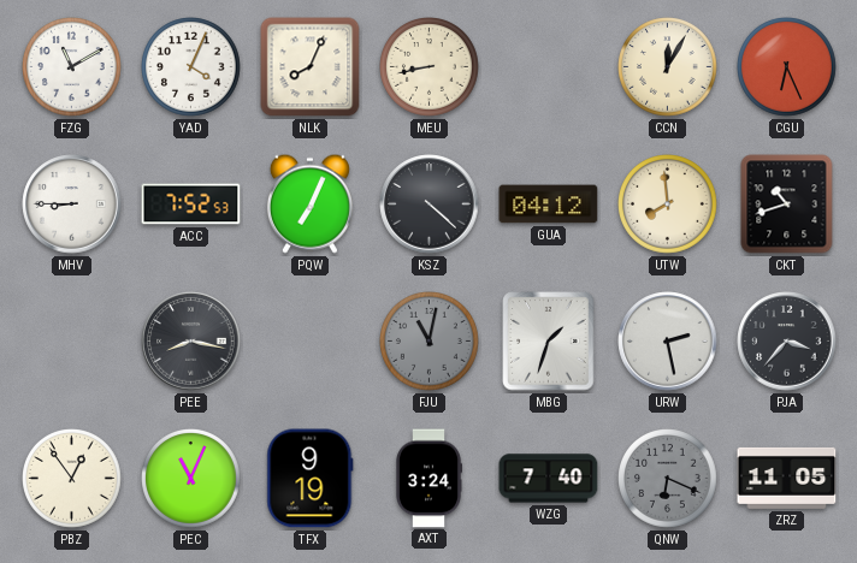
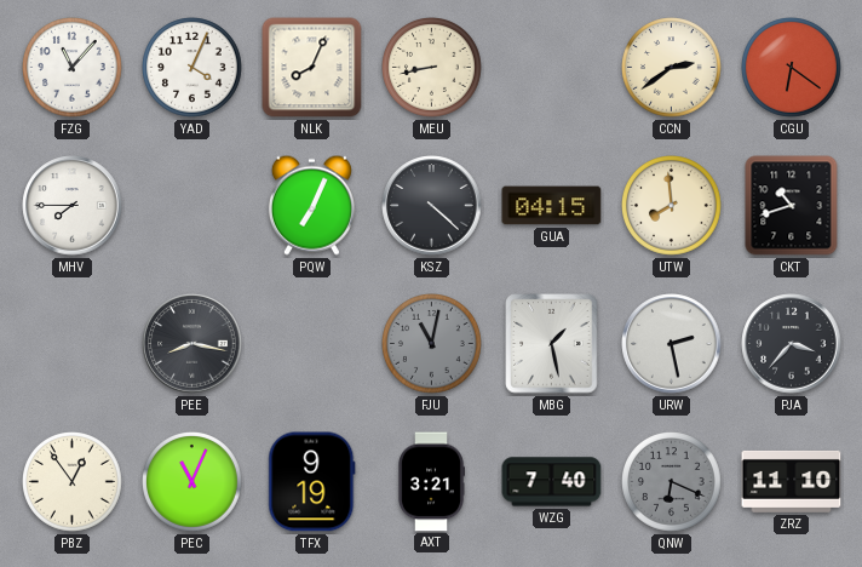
FZG: 11:10 -> 11:07 (73, 68)
CCN: 12:05 -> 2:39 (672, 68)
CGU: 6:26 -> 6:21 (792, 68)
MHV: 8:45 -> 7:45 (73, 206)
ACC: 7:52 -> none (191, 205)
GUA: 04:12 -> 04:15 (552, 206)
MBG: 1:33 -> 1:28 (552, 344)
AXT: 3:24 -> 3:21 (431, 482)
ZRZ: 11:05 -> 11:10 (792, 481)
